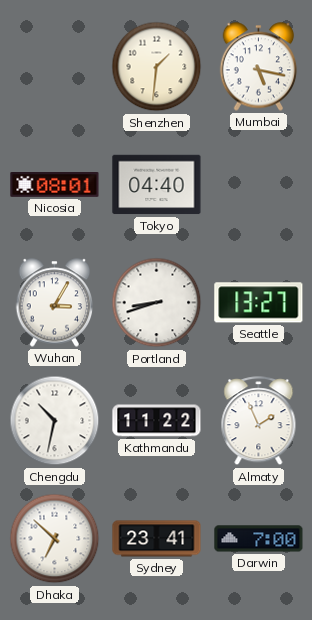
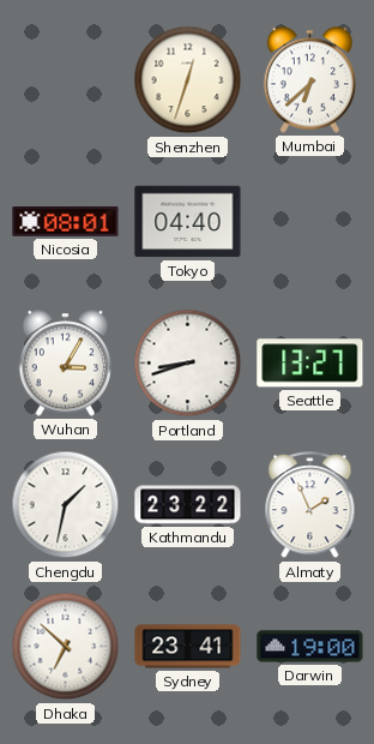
Shenzhen: 1:31 -> 12:33 (188, 80)
Mumbai: 5:17 -> 6:38 (310, 80)
Chengdu: 10:32 -> 1:32 (66, 505)
Kathmandu: 11:22 -> 23:22 (188, 505)
Darwin: 7:00 -> 19:00 (310, 647)
